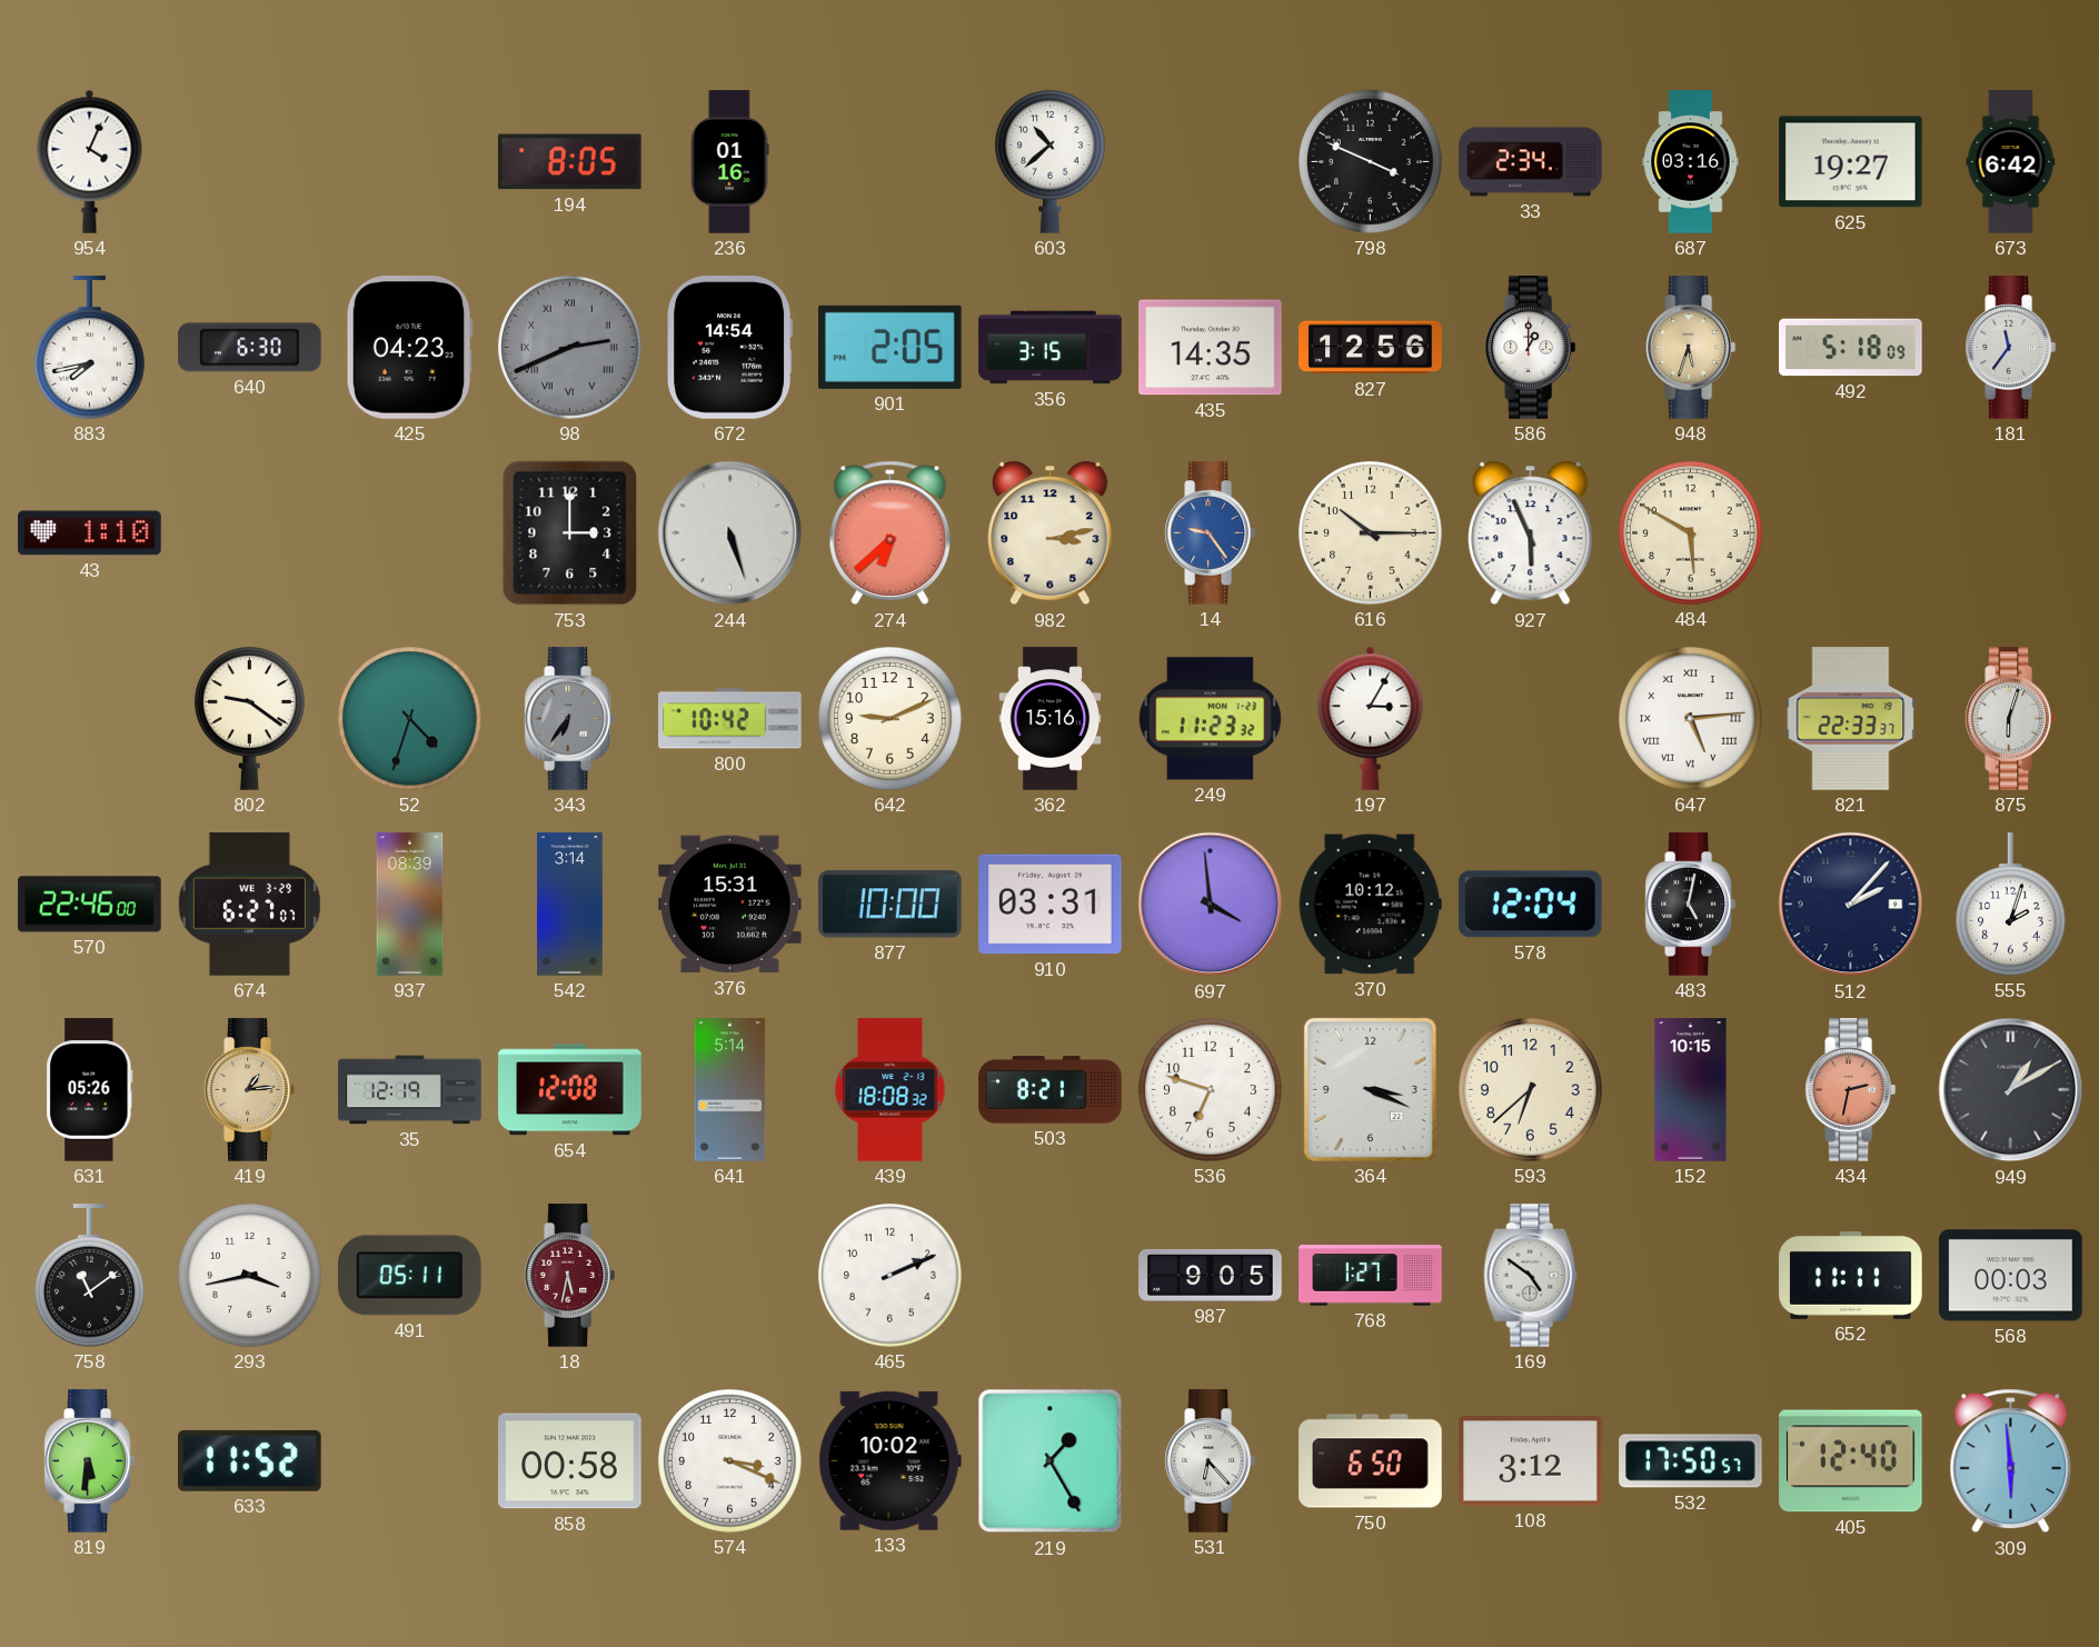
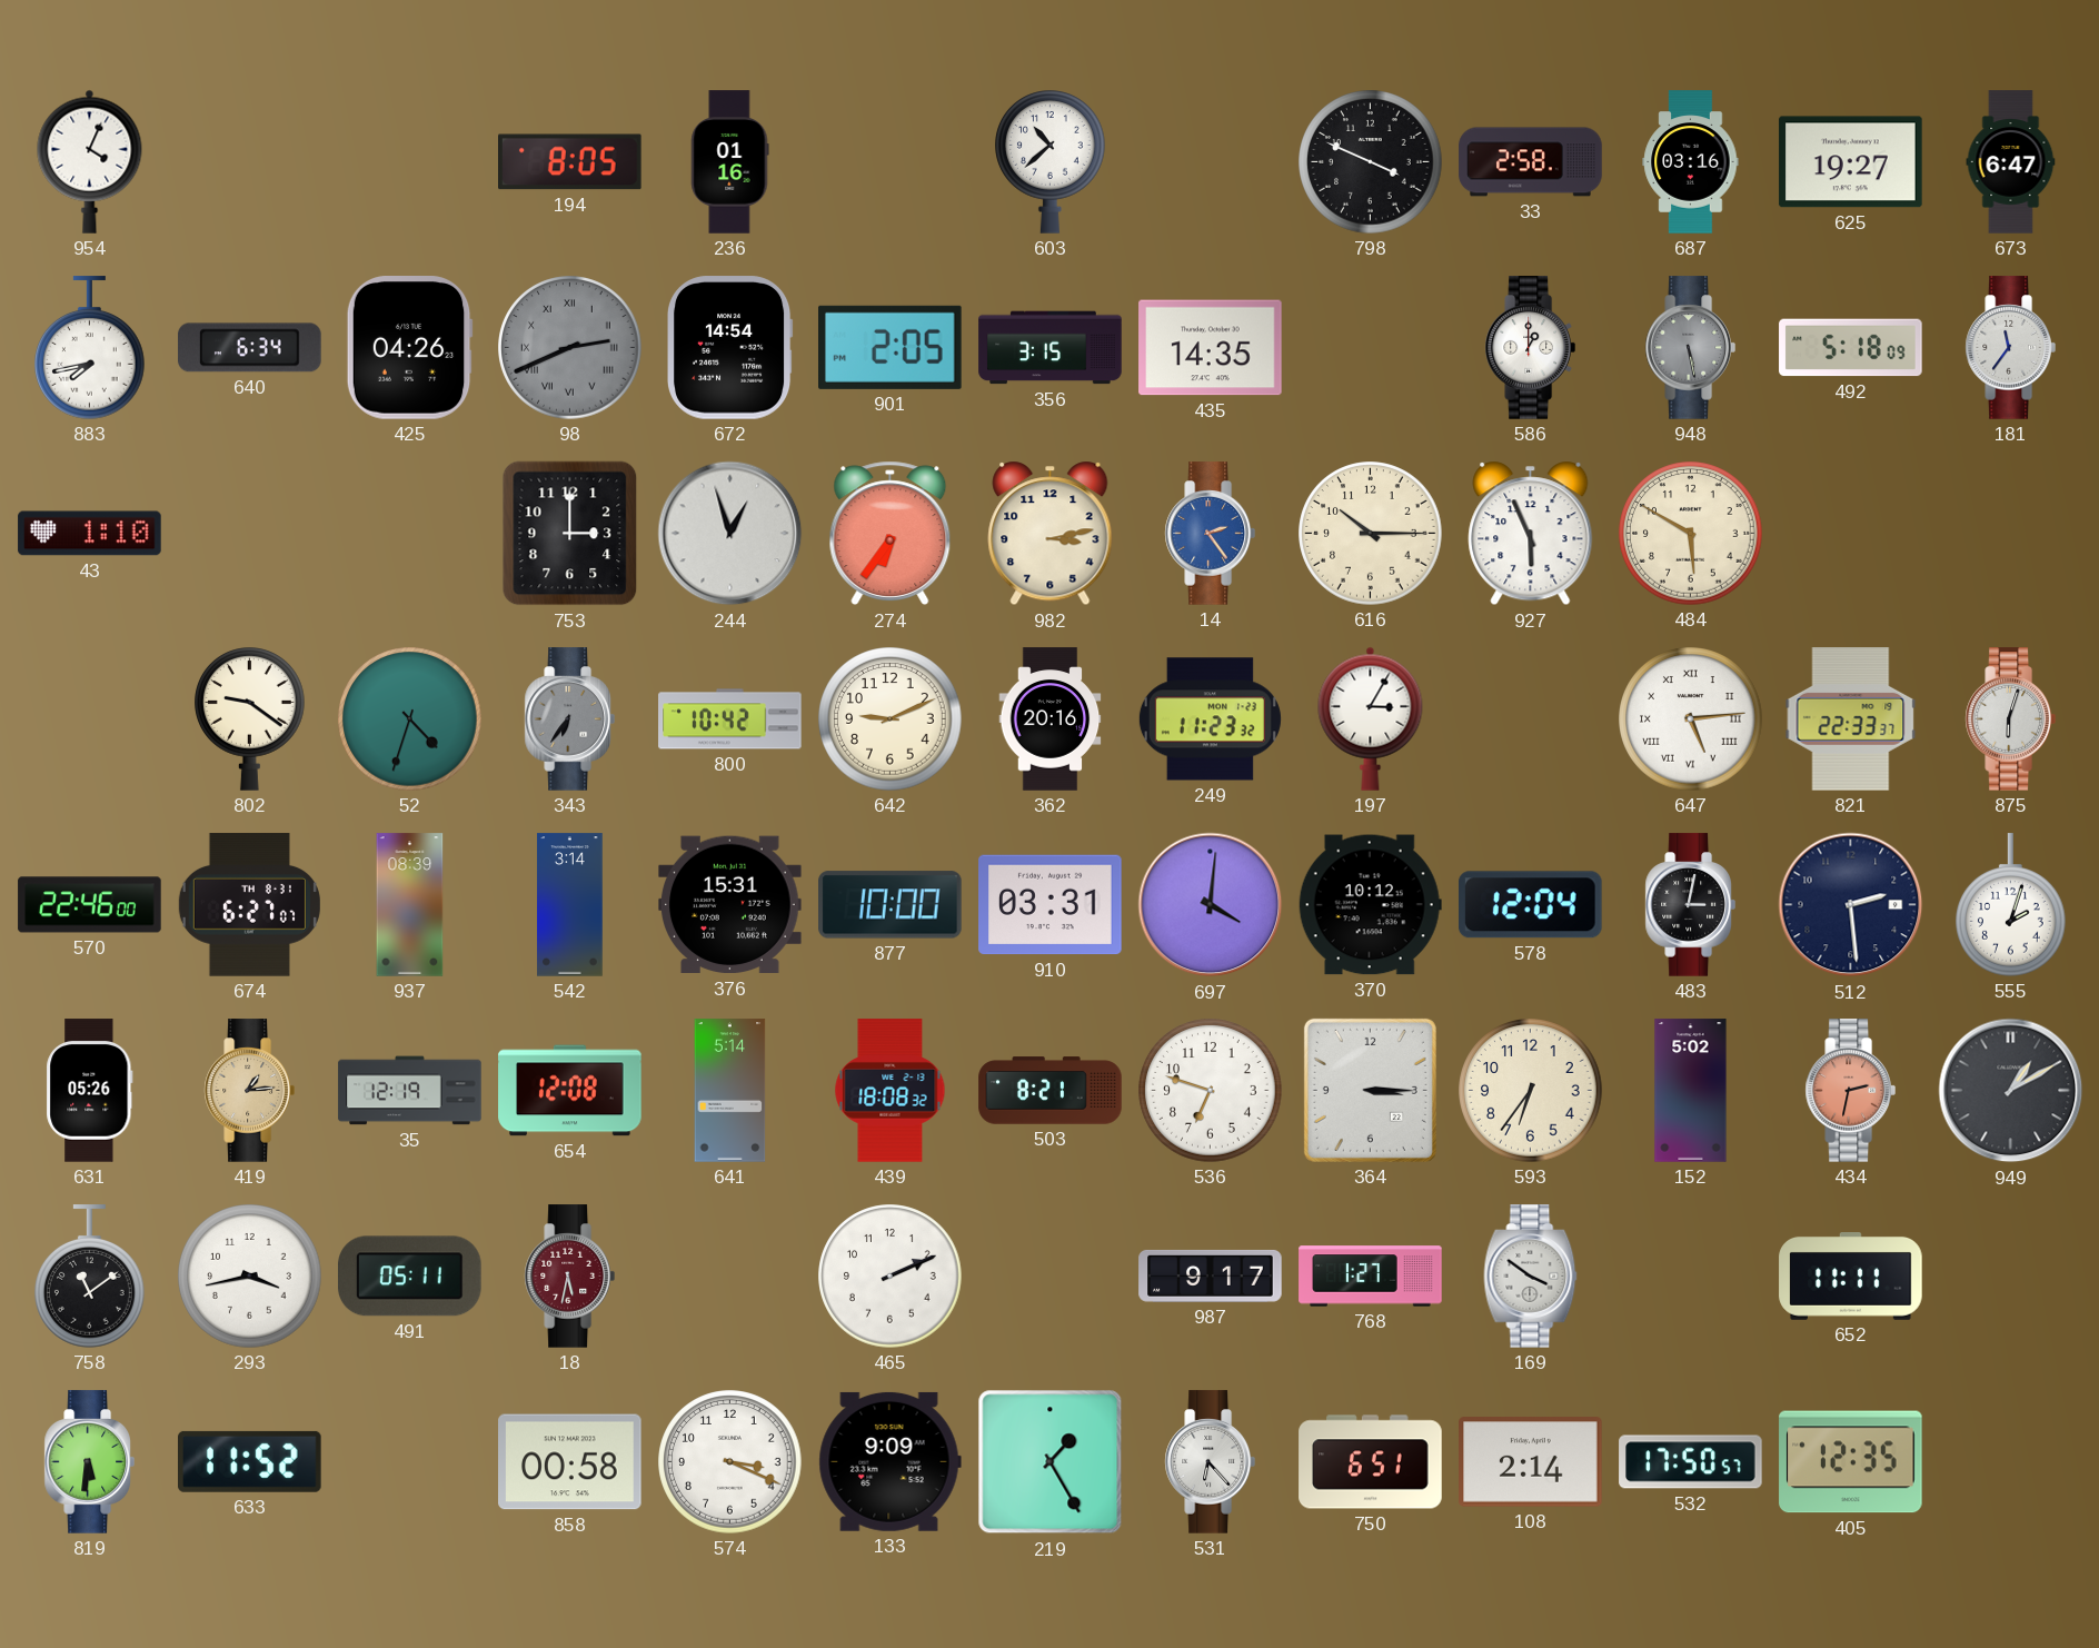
33: 2:34 -> 2:58 (1531, 162)
673: 6:42 -> 6:47 (2011, 162)
640: 6:30 -> 6:34 (250, 348)
425: 04:23 -> 04:26 (409, 348)
827: 12:56 -> none (1371, 348)
948: 5:33 -> 5:28 (1690, 348)
948 dial: champagne -> grey (1690, 348)
244: 5:27 -> 12:57 (730, 534)
274: 6:38 -> 6:36 (891, 534)
14: 9:24 -> 2:24 (1210, 534)
362: 15:16 -> 20:16 (1051, 719)
674 date: WE 3-29 -> TH 8-31 (249, 905)
697: 3:59 -> 4:01 (1211, 905)
483: 5:02 -> 3:02 (1690, 905)
512: 2:07 -> 2:29 (1851, 905)
364: 3:19 -> 3:15 (1370, 1090)
593: 6:38 -> 6:36 (1531, 1091)
152: 10:15 -> 5:02 (1691, 1091)
987: 9:05 -> 9:17 (1211, 1275)
169: 4:51 -> 3:51 (1531, 1277)
568: 00:03 -> none (2011, 1276)
133: 10:02 -> 9:09 (889, 1461)
750: 6:50 -> 6:51 (1371, 1462)
108: 3:12 -> 2:14 (1531, 1462)
405: 12:40 -> 12:35 (1851, 1462)
309: 5:59 -> none (2011, 1461)
